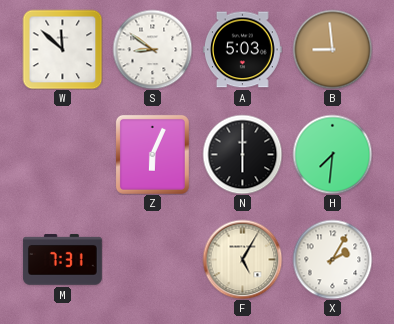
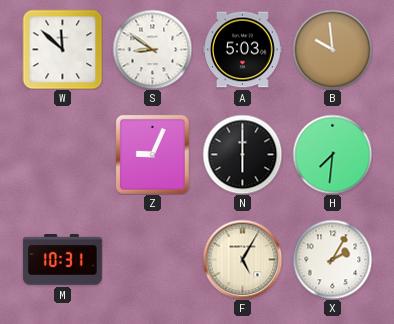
B: 8:59 -> 9:59 (332, 49)
Z: 6:04 -> 9:04 (152, 154)
M: 7:31 -> 10:31 (62, 260)
